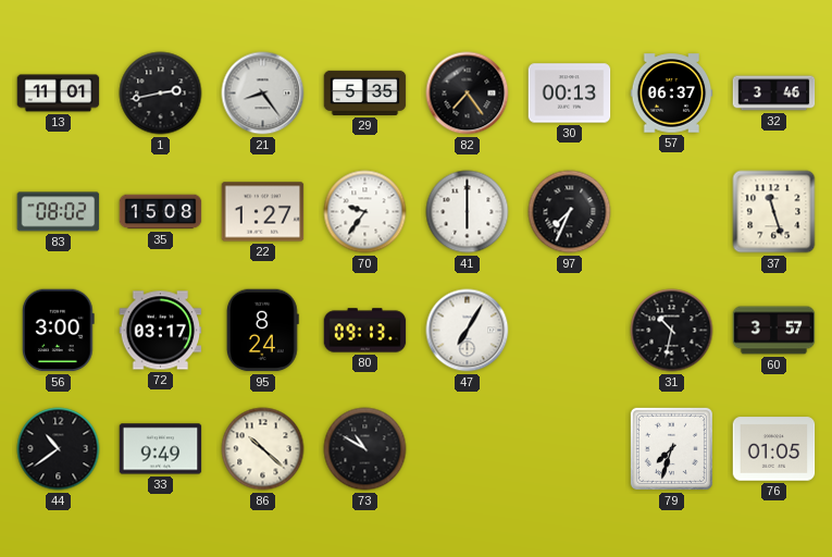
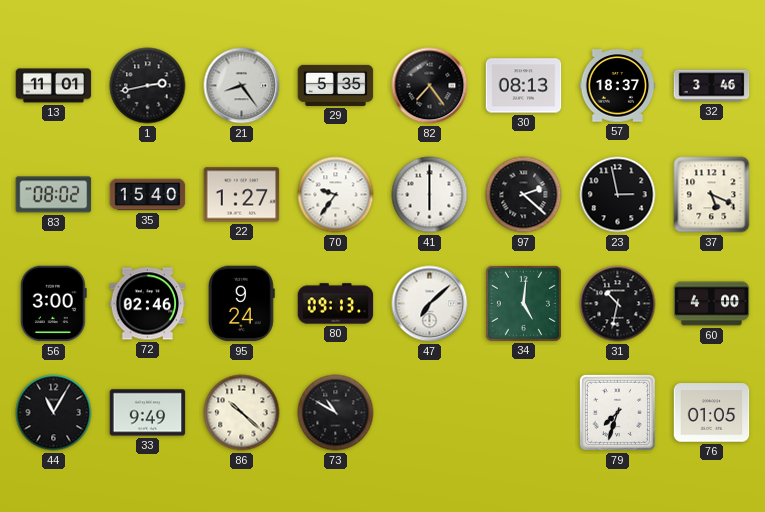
30: 00:13 -> 08:13 (524, 86)
57: 06:37 -> 18:37 (618, 86)
35: 15:08 -> 15:40 (148, 195)
97: 7:34 -> 2:22 (524, 195)
23: none -> 2:58 (618, 195)
37: 11:27 -> 5:19 (712, 195)
72: 03:17 -> 02:46 (148, 304)
95: 8:24 -> 9:24 (241, 304)
47: 7:05 -> 7:08 (430, 304)
34: none -> 5:01 (523, 303)
60: 3:57 -> 4:00 (712, 304)
44: 10:39 -> 11:05 (54, 413)
